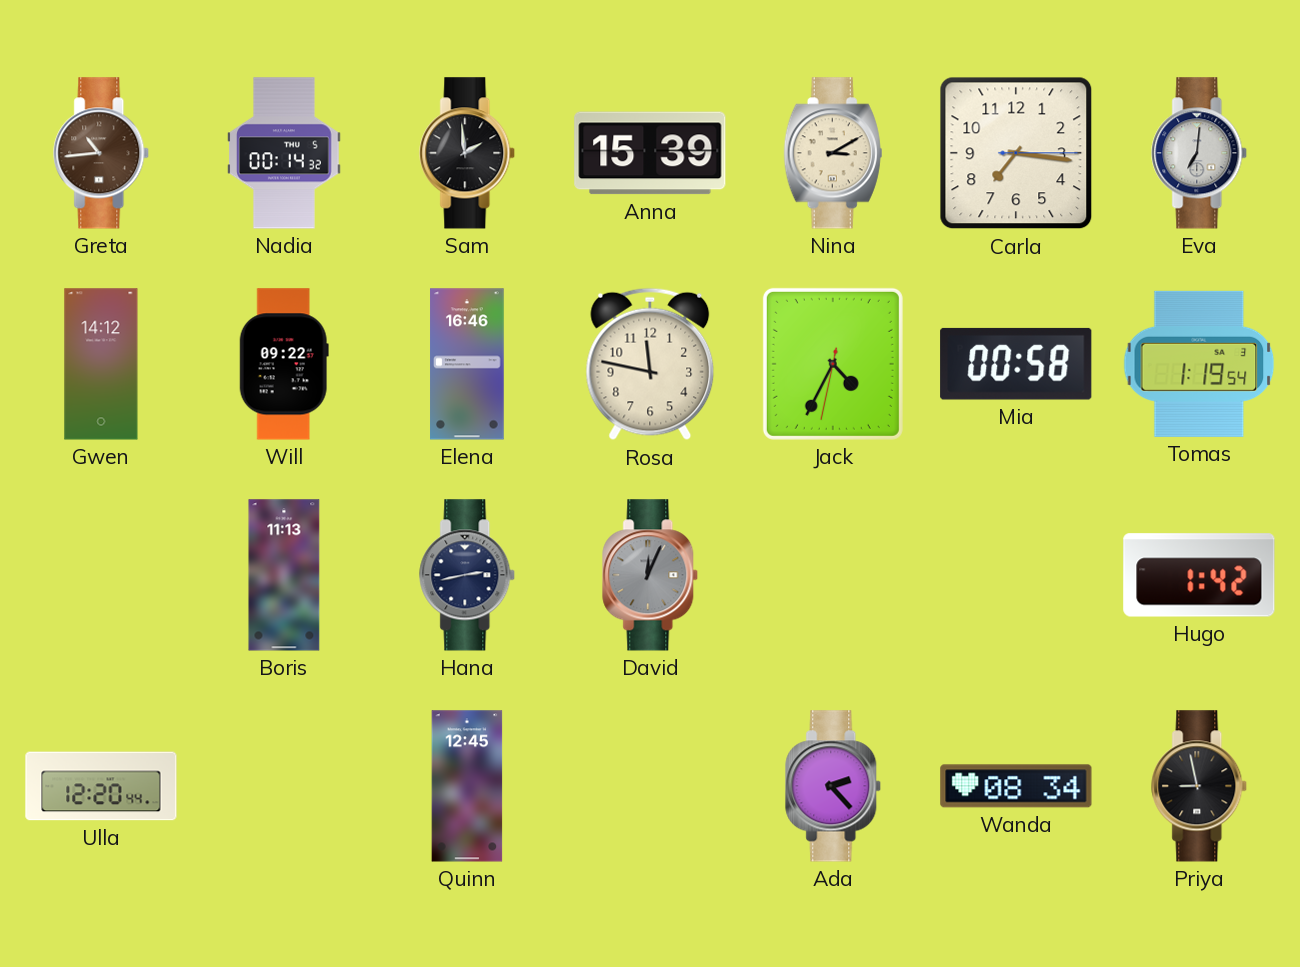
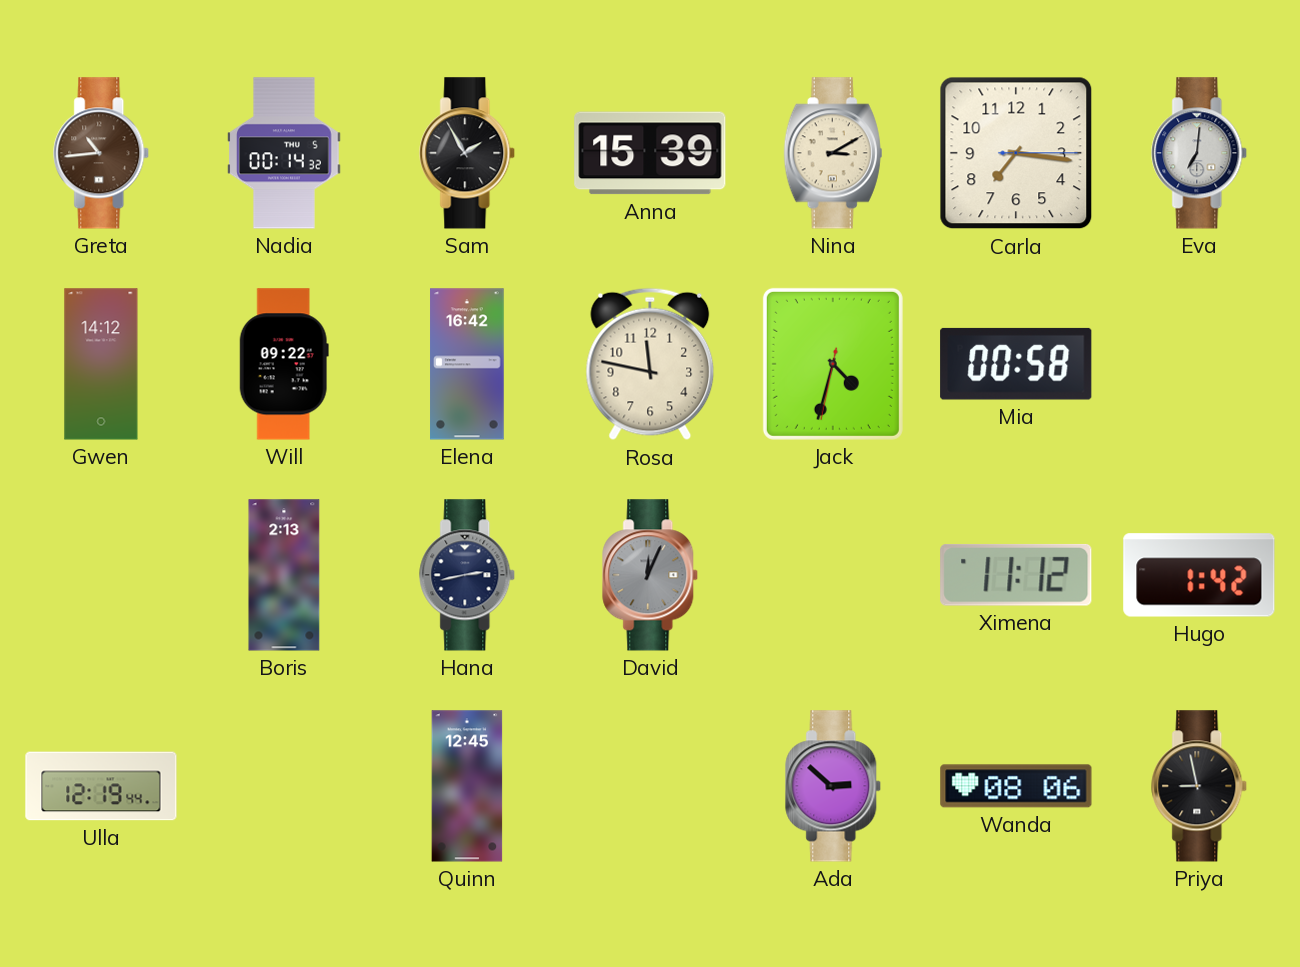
Sam: 1:59 -> 1:55 (468, 153)
Elena: 16:46 -> 16:42 (467, 364)
Jack: 4:34 -> 4:32 (833, 364)
Tomas: 1:19 -> none (1199, 364)
Boris: 11:13 -> 2:13 (284, 575)
Ximena: none -> 11:12 (1016, 575)
Ulla: 12:20 -> 12:19 (101, 786)
Ada: 2:23 -> 2:52 (834, 786)
Wanda: 08:34 -> 08:06 (1016, 786)
